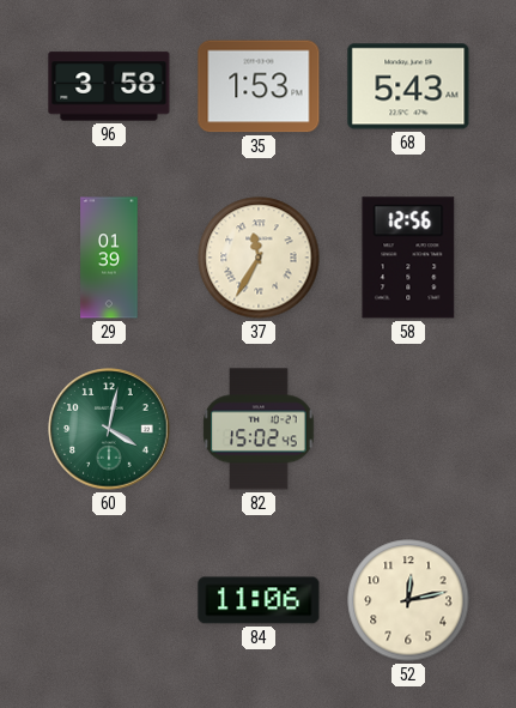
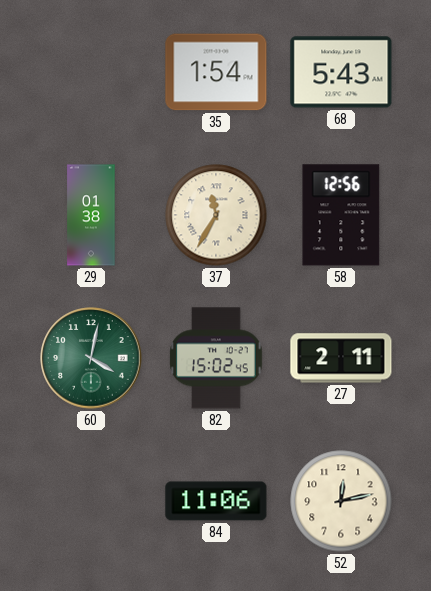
96: 3:58 -> none (109, 86)
35: 1:53 -> 1:54 (216, 72)
29: 01:39 -> 01:38 (91, 215)
27: none -> 2:11 (341, 358)
